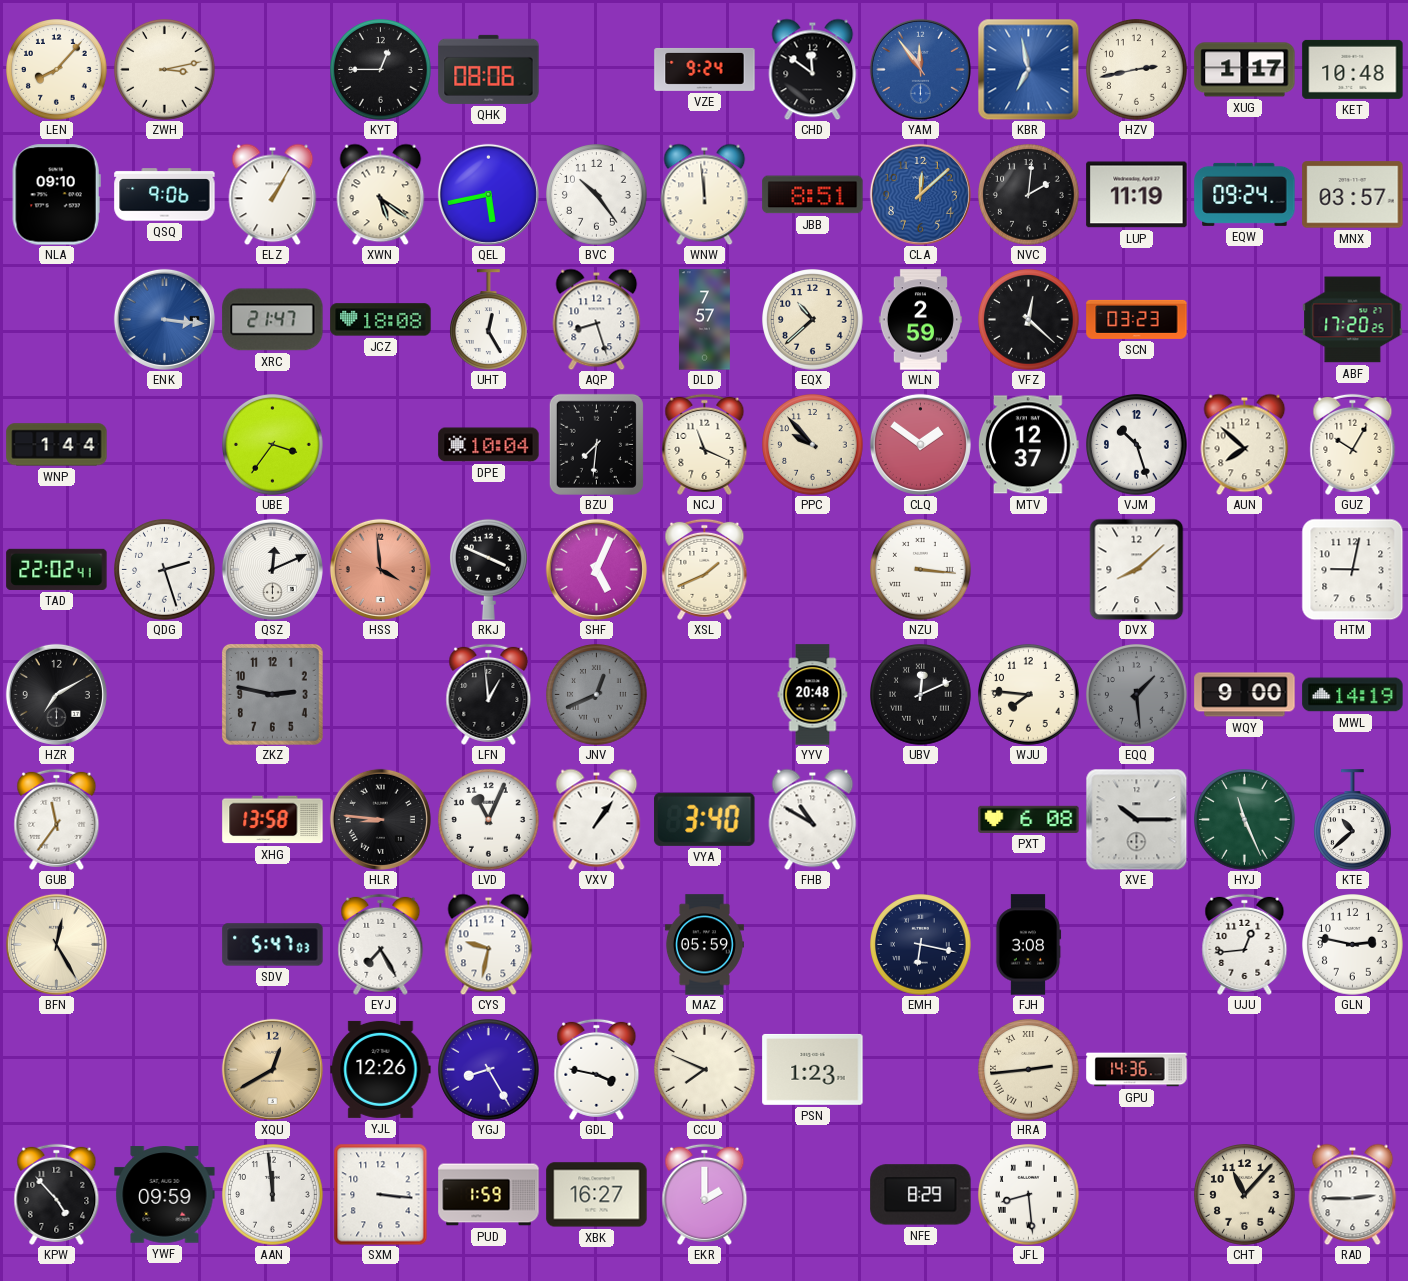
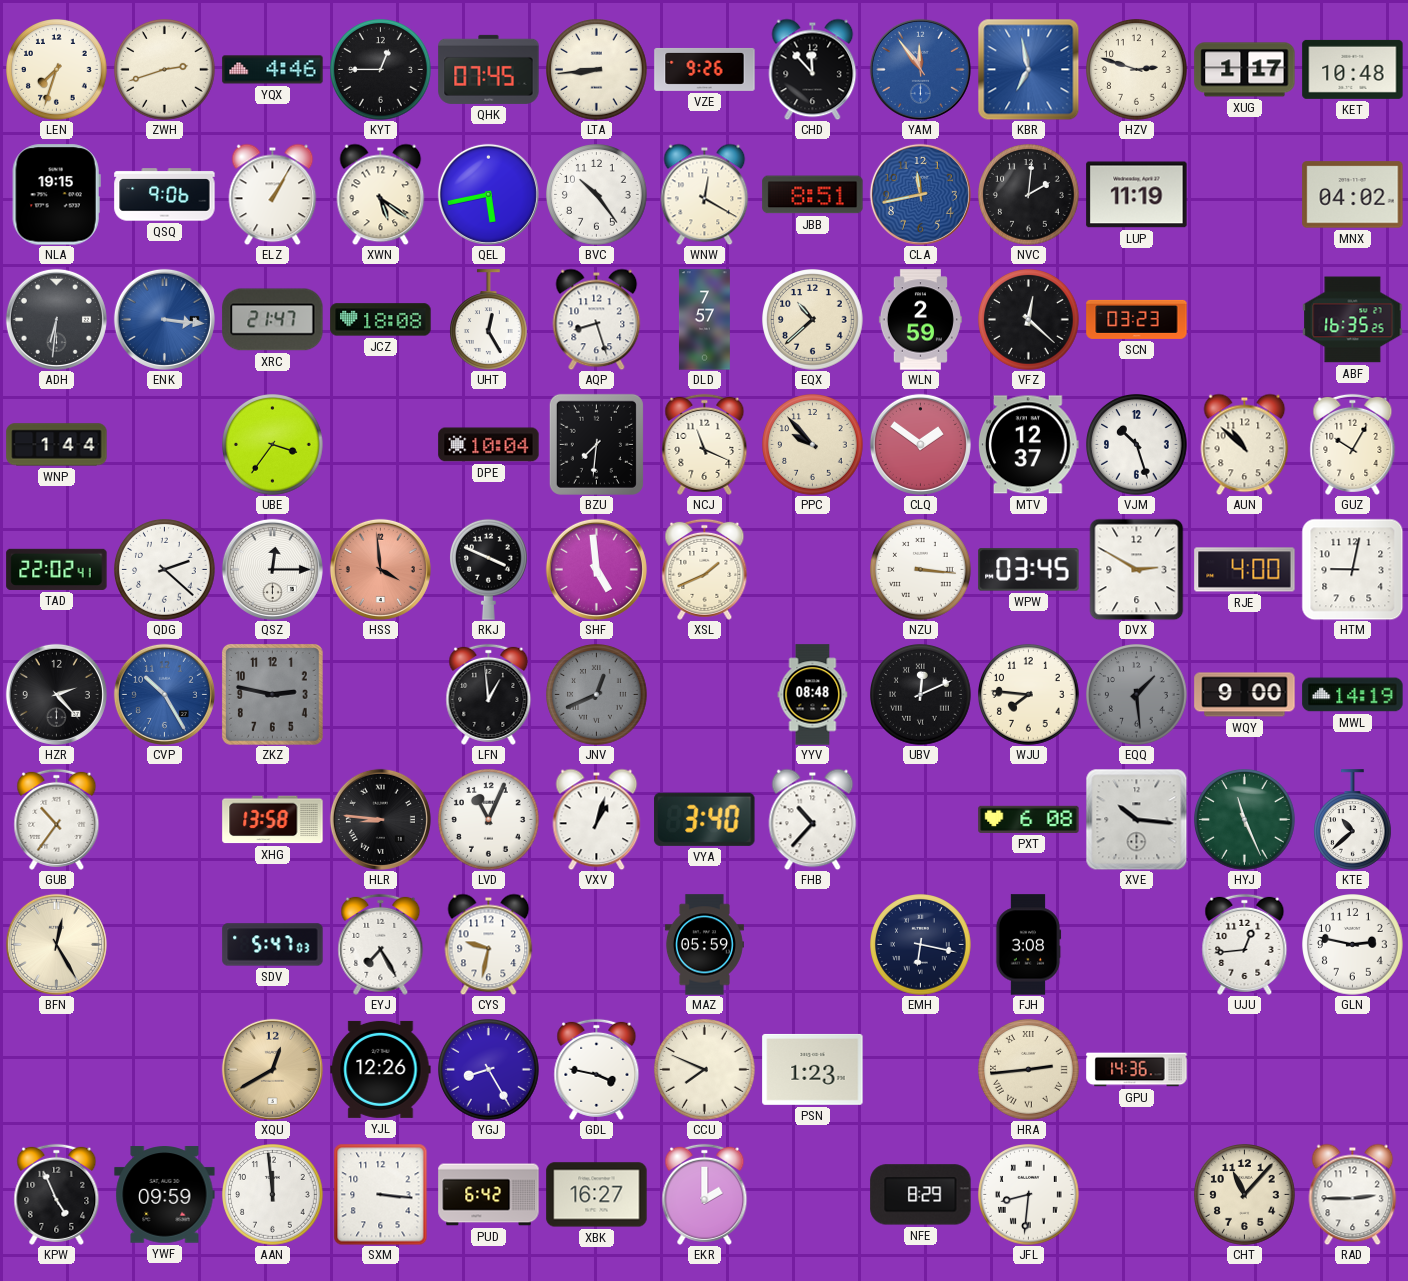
LEN: 8:07 -> 7:33 (57, 70)
ZWH: 3:13 -> 2:42 (165, 70)
YQX: none -> 4:46 (273, 70)
QHK: 08:06 -> 07:45 (489, 69)
LTA: none -> 8:44 (597, 70)
VZE: 9:24 -> 9:26 (705, 69)
CHD: 11:51 -> 11:53 (813, 69)
HZV: 2:43 -> 2:48 (1137, 70)
NLA: 09:10 -> 19:15 (56, 195)
WNW: 11:59 -> 12:20 (705, 194)
CLA: 12:08 -> 11:43 (920, 194)
EQW: 09:24 -> none (1245, 194)
MNX: 03:57 -> 04:02 (1353, 195)
ADH: none -> 6:31 (56, 319)
ABF: 17:20 -> 16:35 (1353, 320)
AUN: 7:52 -> 10:52 (1245, 444)
QDG: 2:27 -> 2:22 (165, 570)
QSZ: 12:11 -> 12:15 (272, 569)
SHF: 5:04 -> 4:59 (596, 569)
WPW: none -> 03:45 (1029, 570)
DVX: 8:08 -> 2:50 (1137, 569)
RJE: none -> 4:00 (1245, 570)
HZR: 7:10 -> 2:23 (56, 694)
CVP: none -> 10:25 (164, 694)
YYV: 20:48 -> 08:48 (813, 695)
GUB: 11:36 -> 10:36 (57, 819)
VXV: 1:06 -> 1:03 (597, 819)
FHB: 10:50 -> 10:37 (813, 819)
XVE: 10:15 -> 10:16 (1136, 819)
KPW: 4:53 -> 4:56 (57, 1194)
PUD: 1:59 -> 6:42 (489, 1195)
JFL: 8:29 -> 8:31 (1029, 1195)
